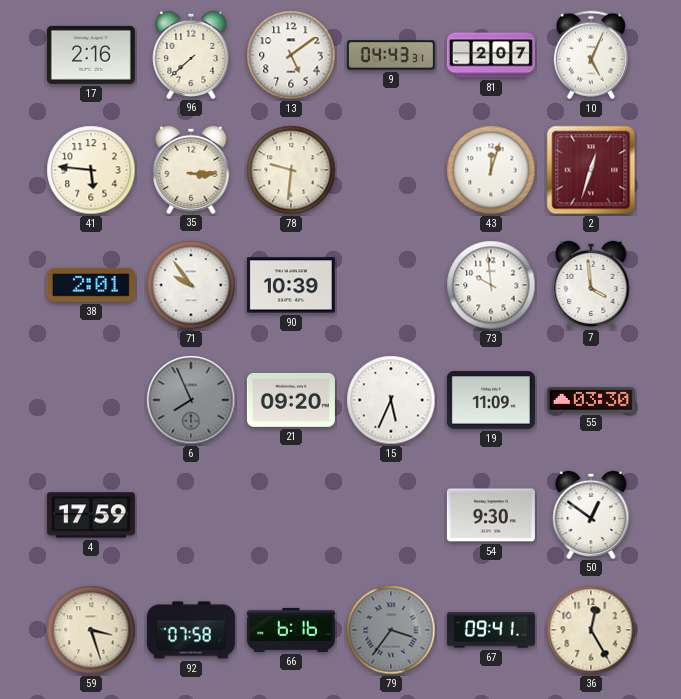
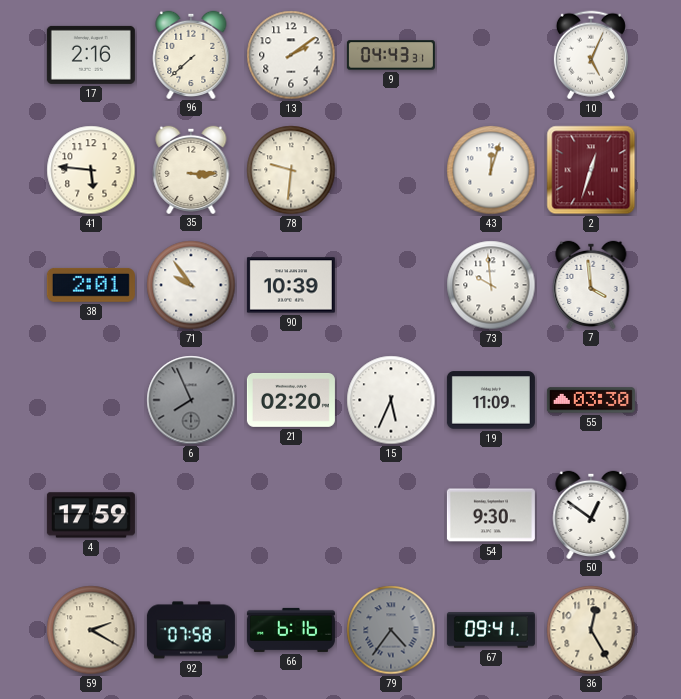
13: 5:09 -> 2:09 (291, 55)
81: 2:07 -> none (491, 55)
21: 09:20 -> 02:20 (291, 400)
59: 3:27 -> 2:20 (91, 630)
79: 3:36 -> 4:36 (391, 630)
